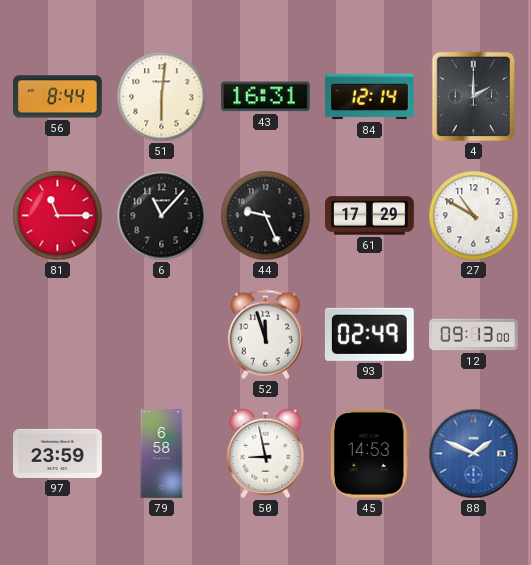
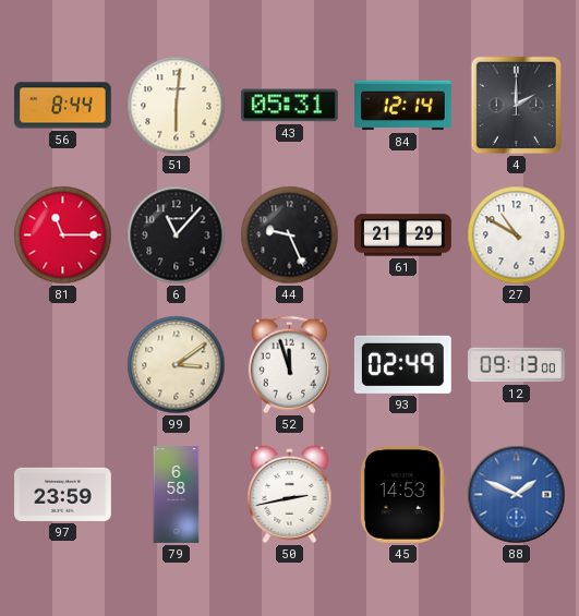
43: 16:31 -> 05:31 (289, 106)
61: 17:29 -> 21:29 (403, 235)
99: none -> 3:09 (177, 365)
50: 8:58 -> 2:43 (290, 494)
